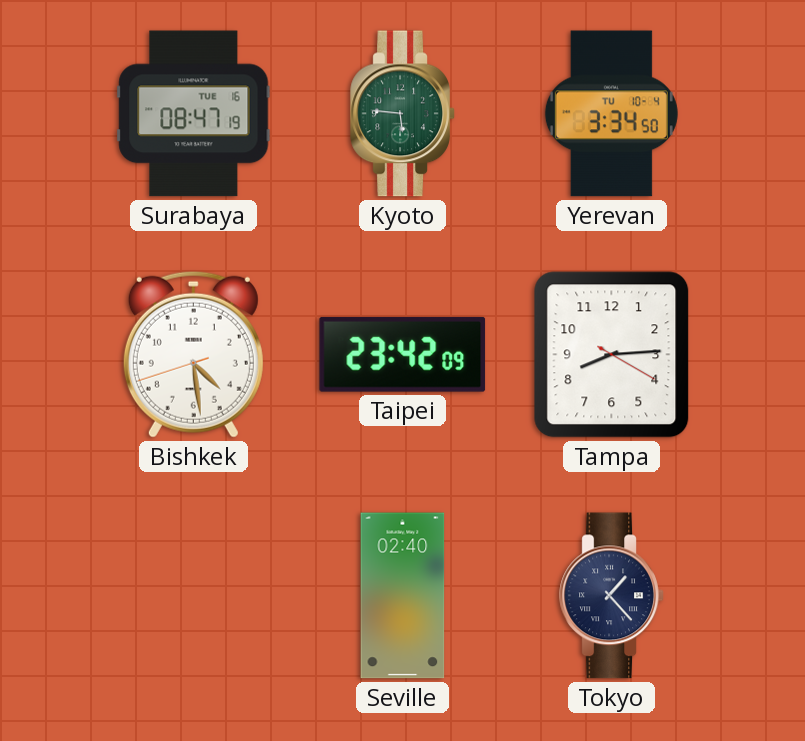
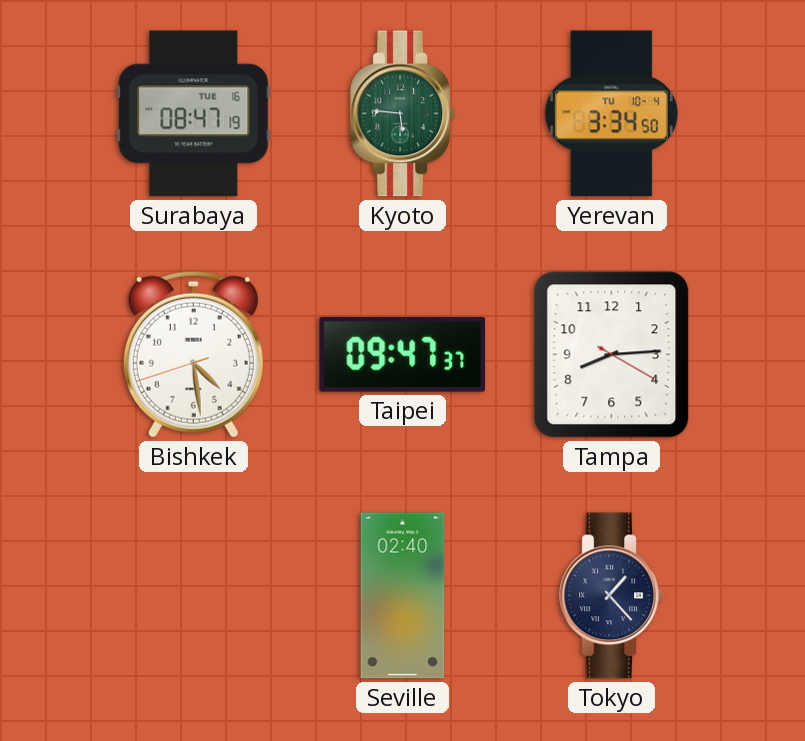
Taipei: 23:42 -> 09:47 (403, 354)
